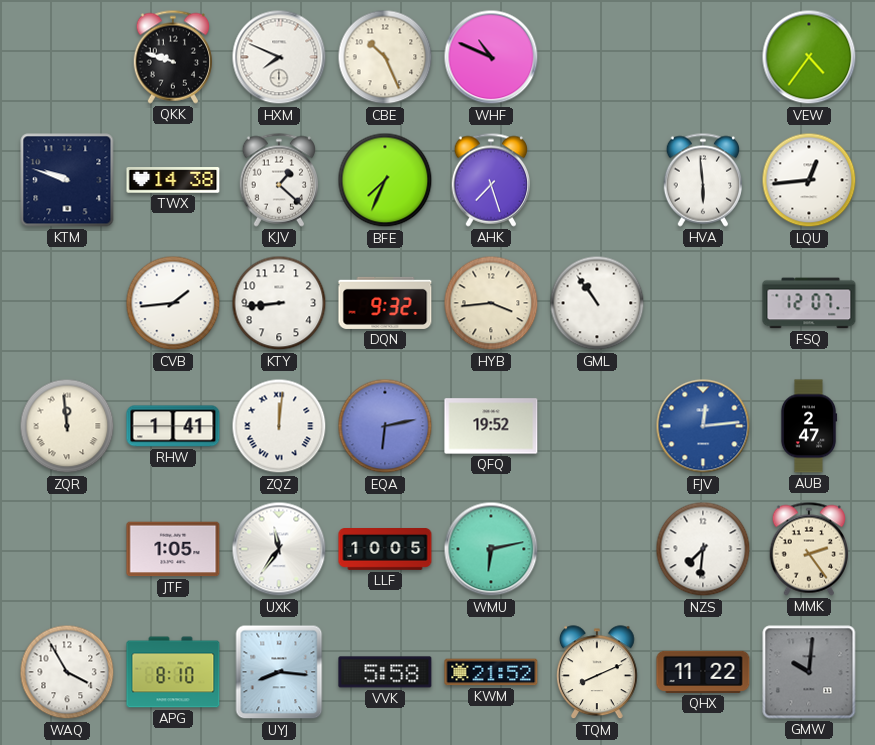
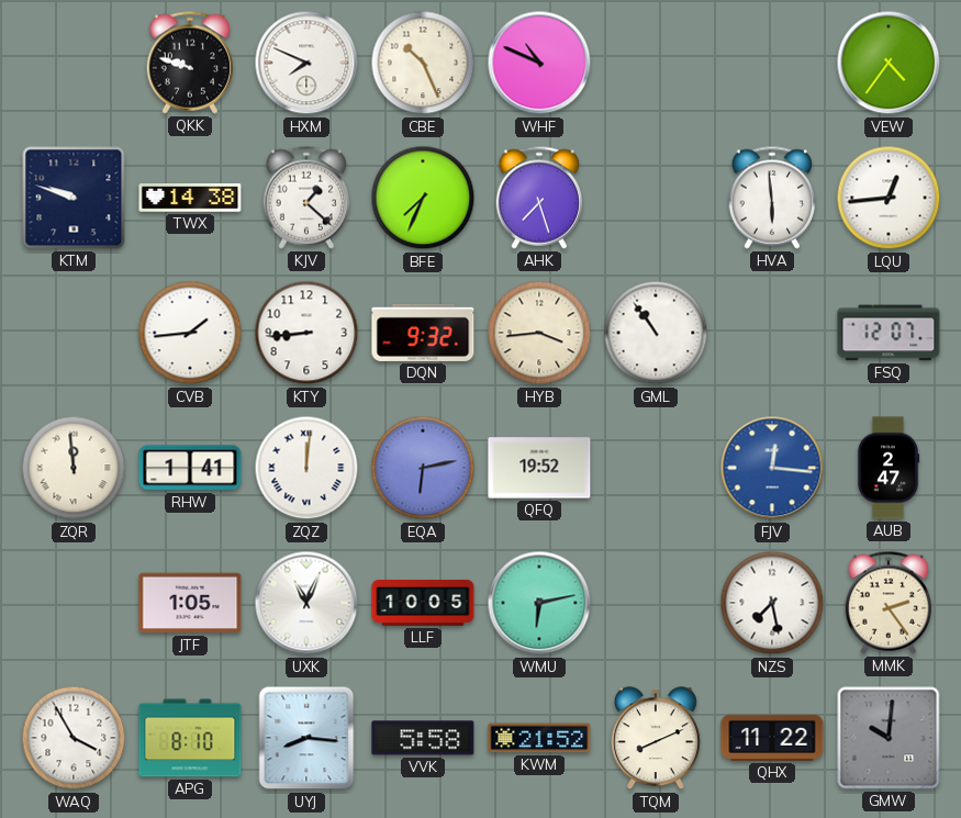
FJV: 12:14 -> 12:16 (772, 468)
UXK: 11:36 -> 11:04 (306, 603)
NZS: 7:31 -> 7:28 (772, 603)
